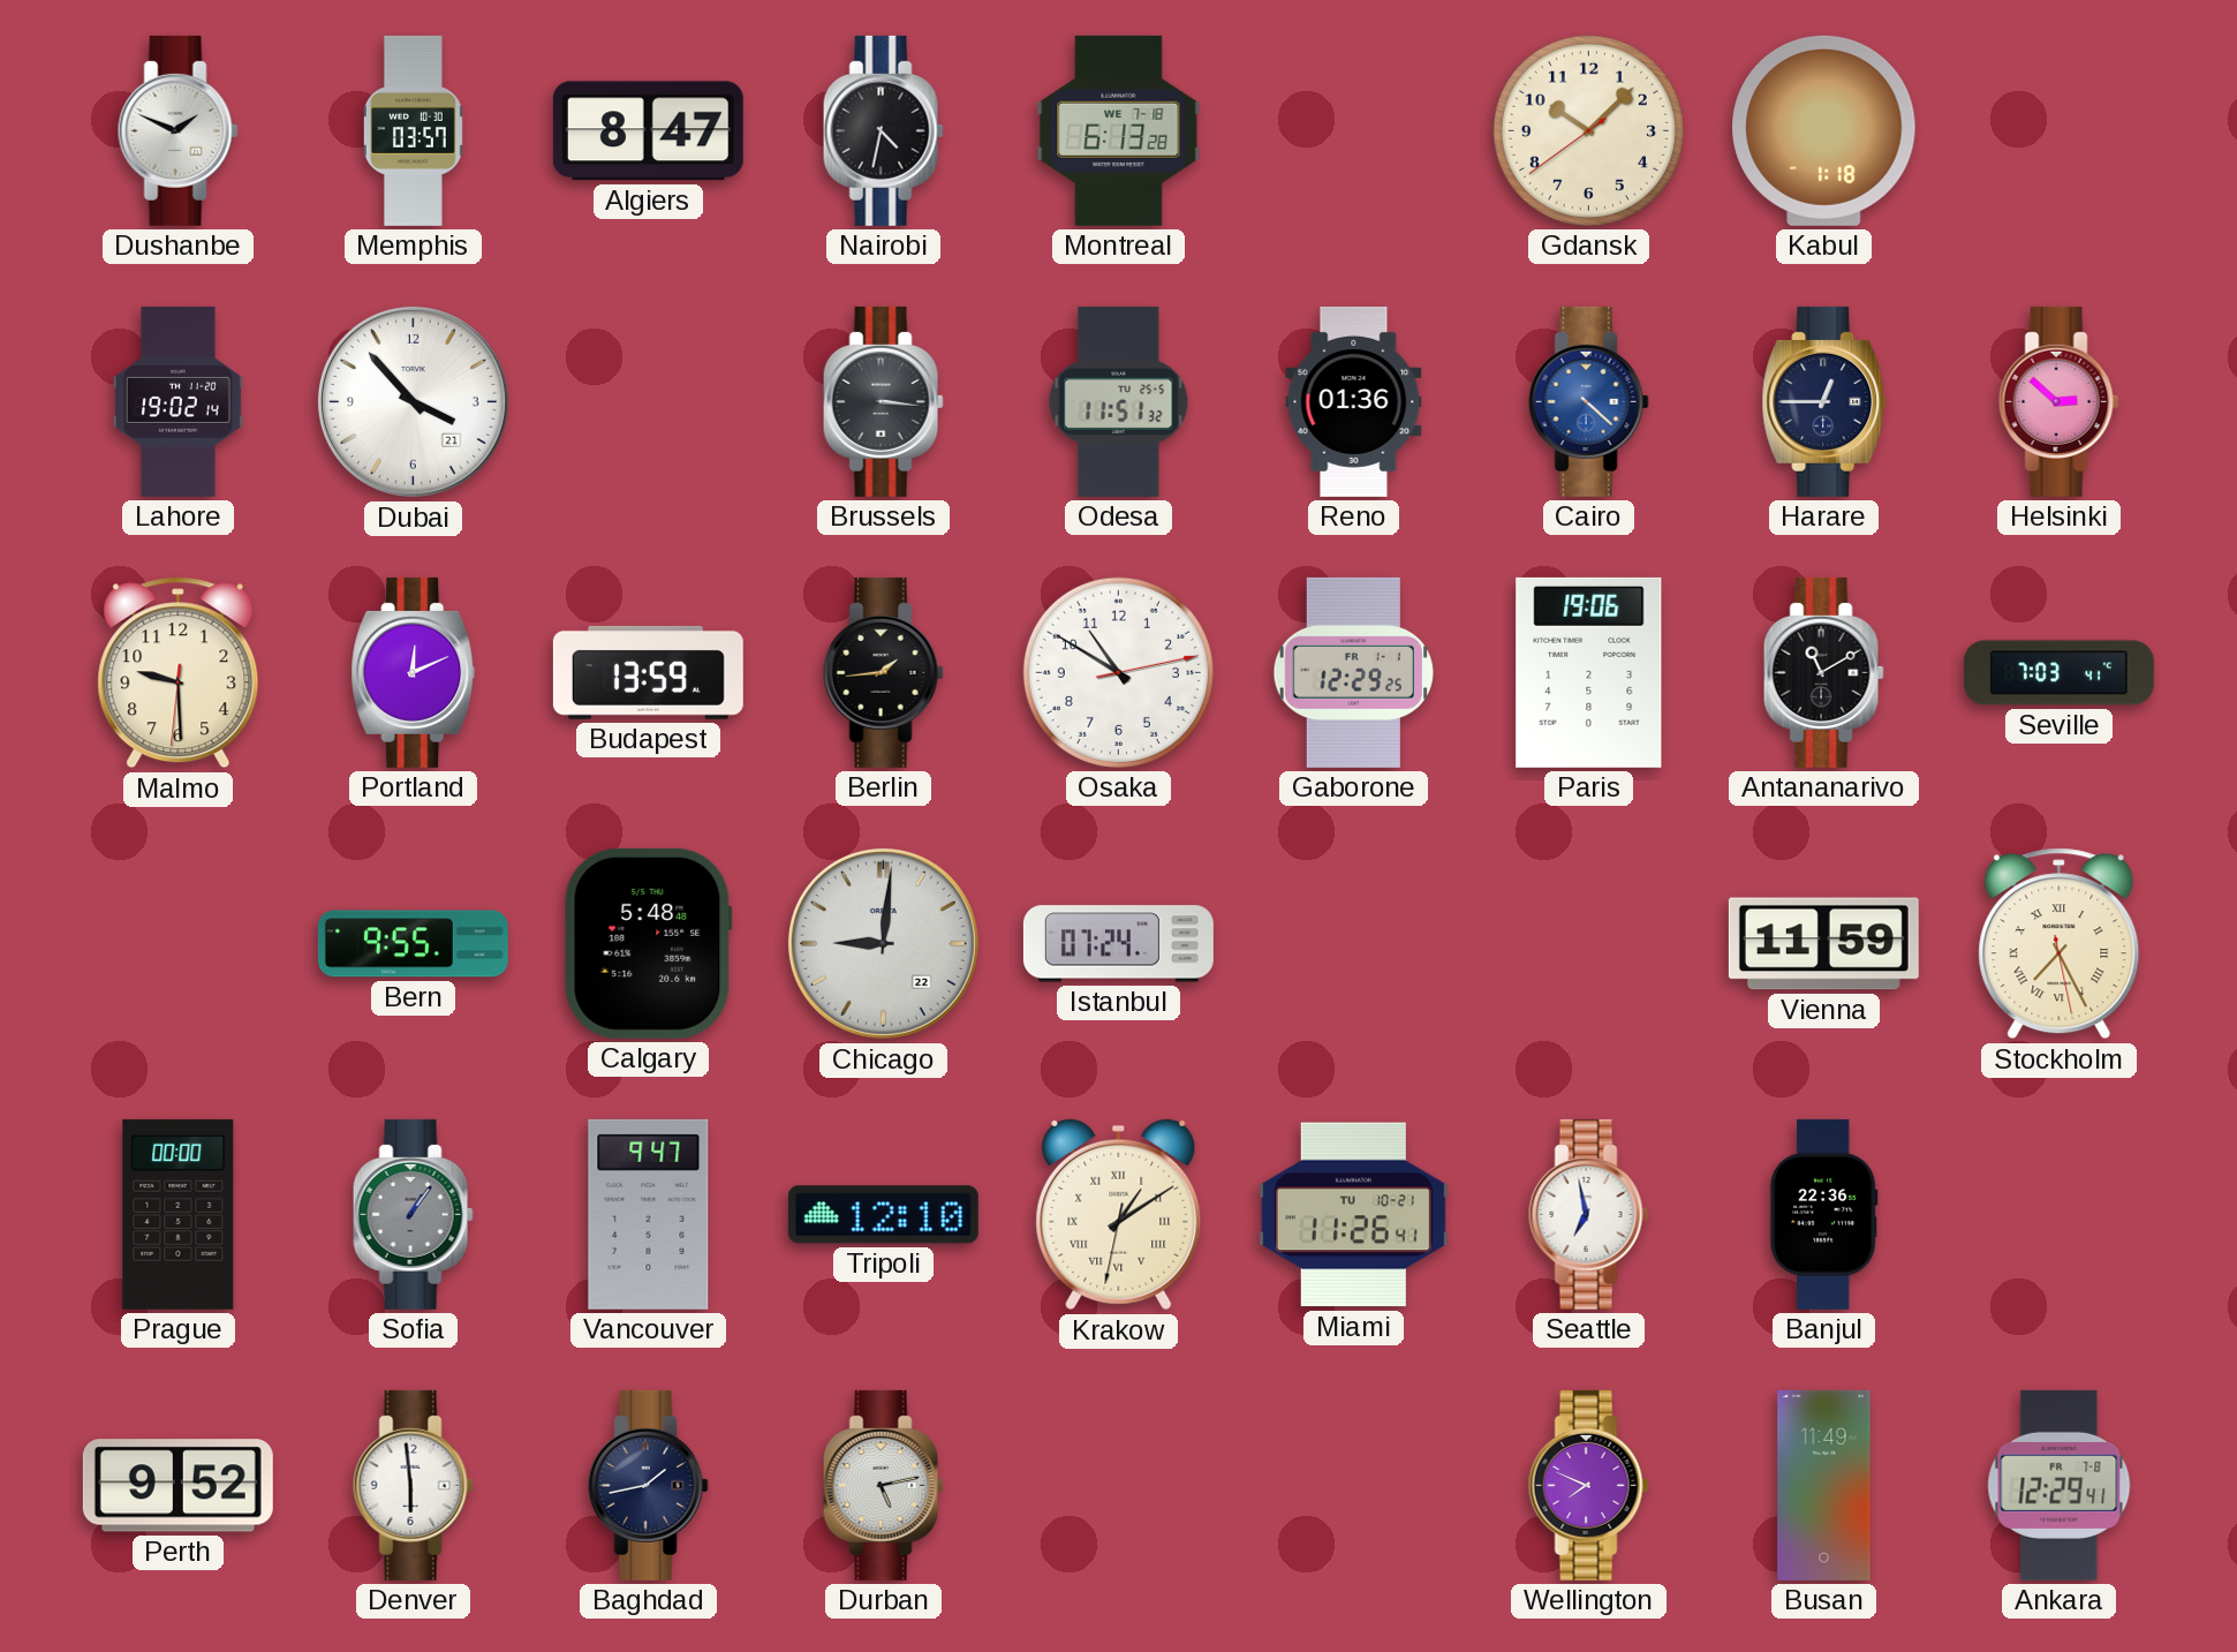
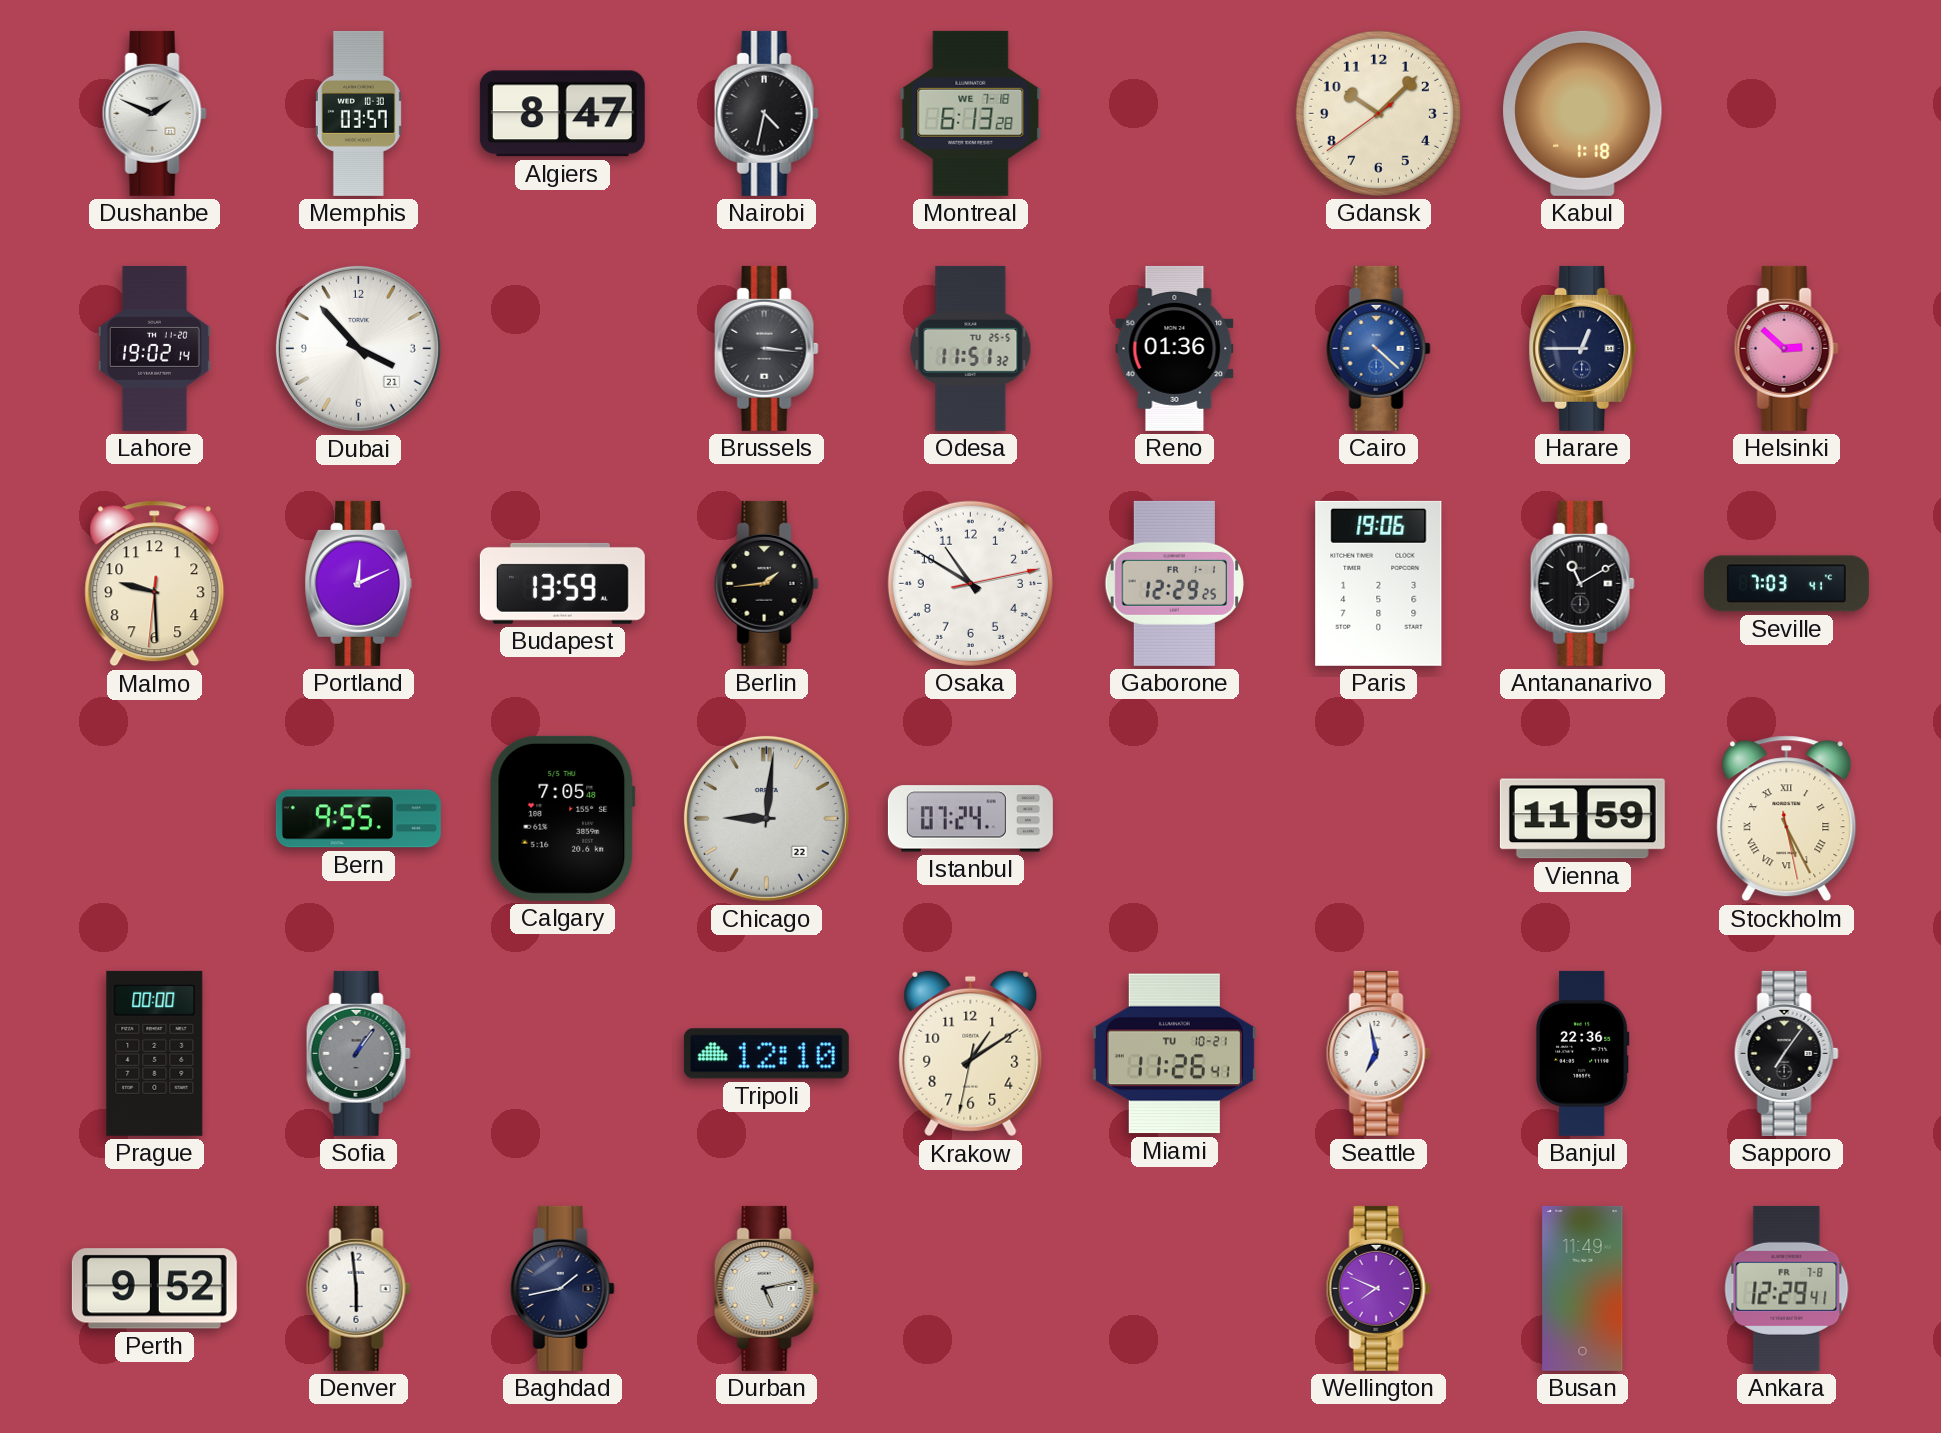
Calgary: 5:48 -> 7:05 (563, 818)
Stockholm: 7:25 -> 5:25 (1787, 819)
Vancouver: 9:47 -> none (649, 1214)
Krakow numerals: Roman -> Arabic (971, 1054)
Sapporo: none -> 7:06 (1786, 1053)
